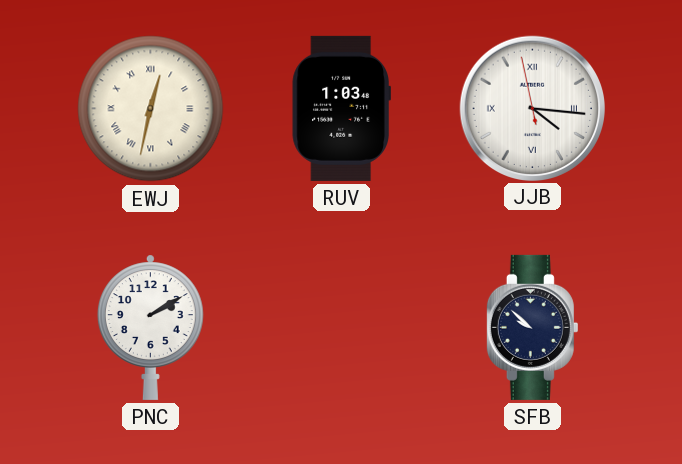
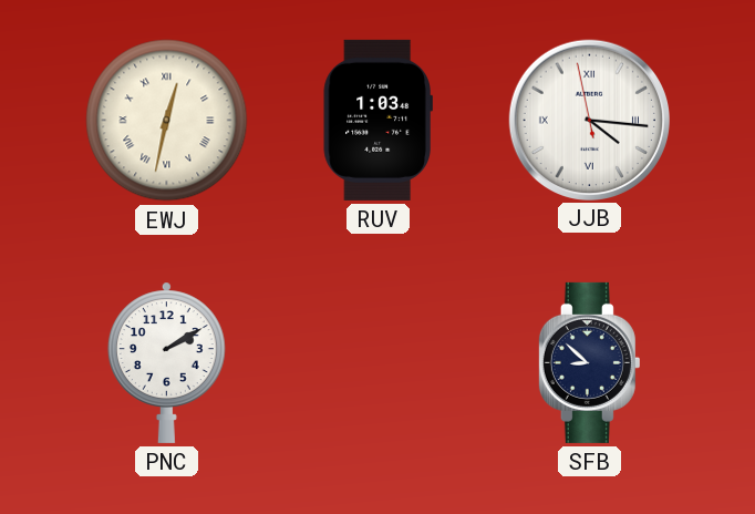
SFB: 9:52 -> 8:52 (589, 362)
